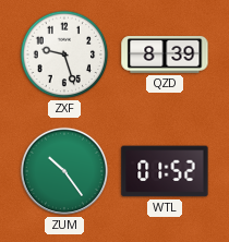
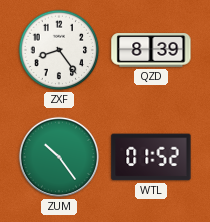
ZXF: 9:27 -> 8:24 (59, 50)
